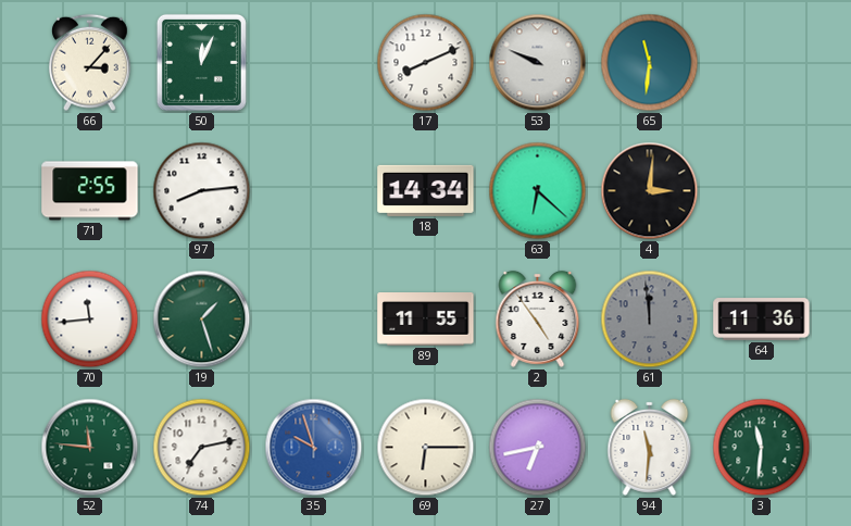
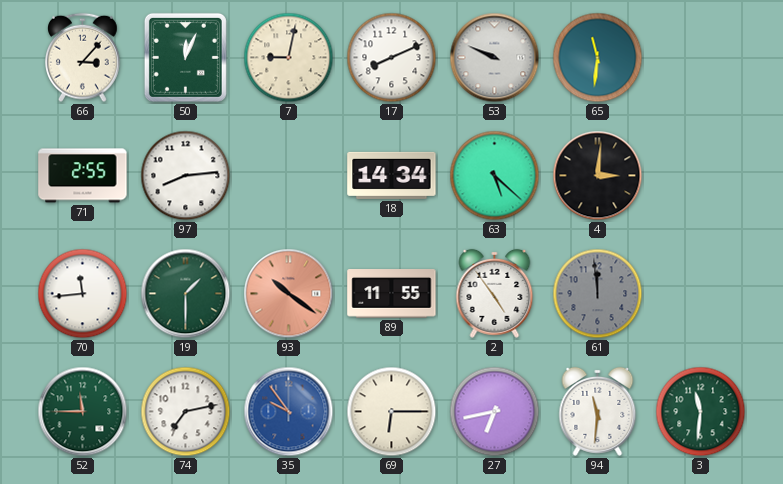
7: none -> 9:02 (289, 58)
63: 6:22 -> 5:22 (495, 176)
19: 1:27 -> 1:30 (186, 294)
93: none -> 10:21 (289, 294)
64: 11:36 -> none (762, 320)
52: 11:46 -> 11:45 (83, 412)
35: 9:57 -> 9:54 (289, 412)
